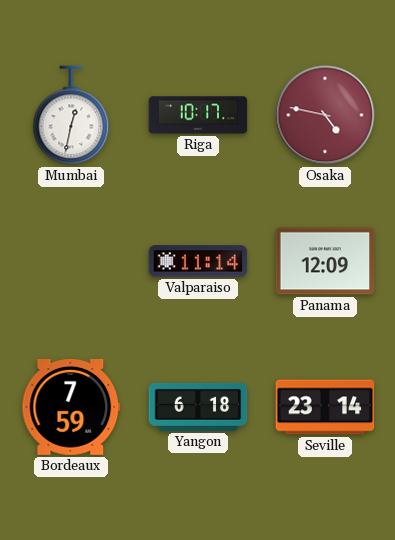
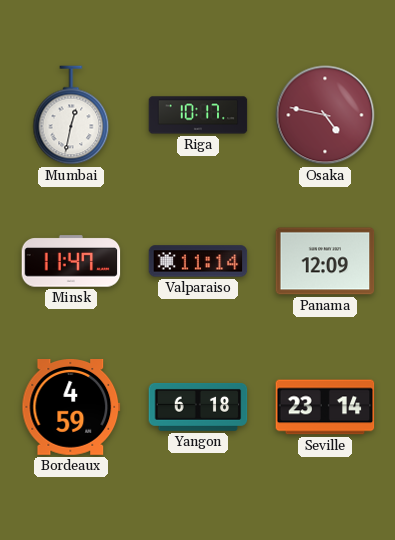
Minsk: none -> 11:47 (71, 261)
Bordeaux: 7:59 -> 4:59 (71, 408)
